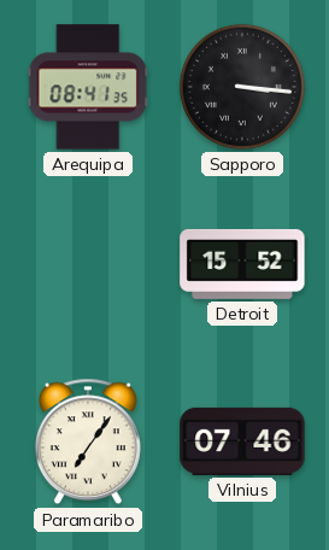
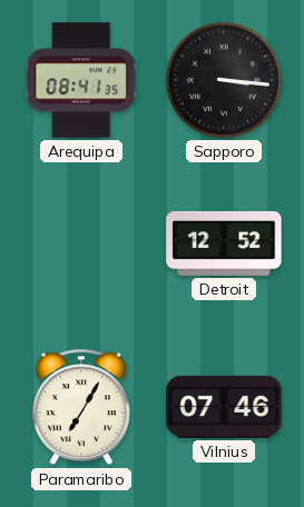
Detroit: 15:52 -> 12:52 (224, 243)
Paramaribo: 7:06 -> 7:05 (81, 407)
